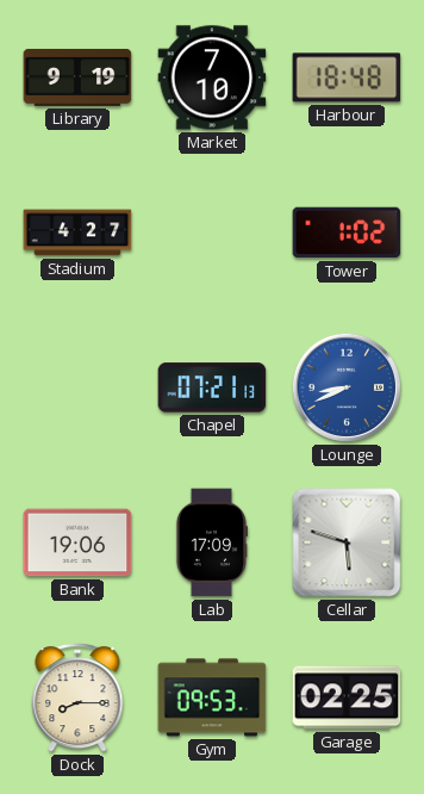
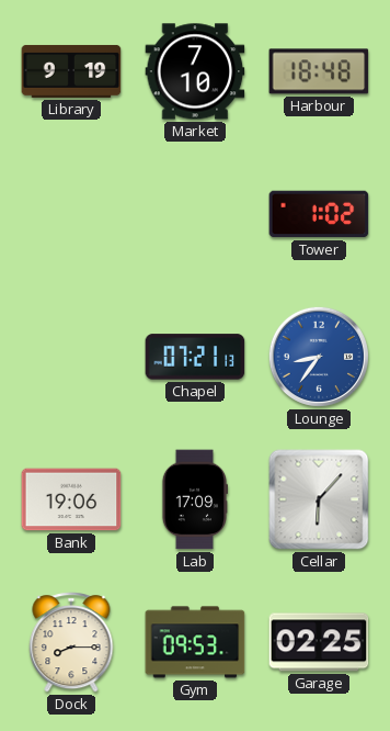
Stadium: 4:27 -> none (77, 232)
Lounge: 8:41 -> 8:36 (319, 357)
Cellar: 5:48 -> 6:07 (319, 499)
